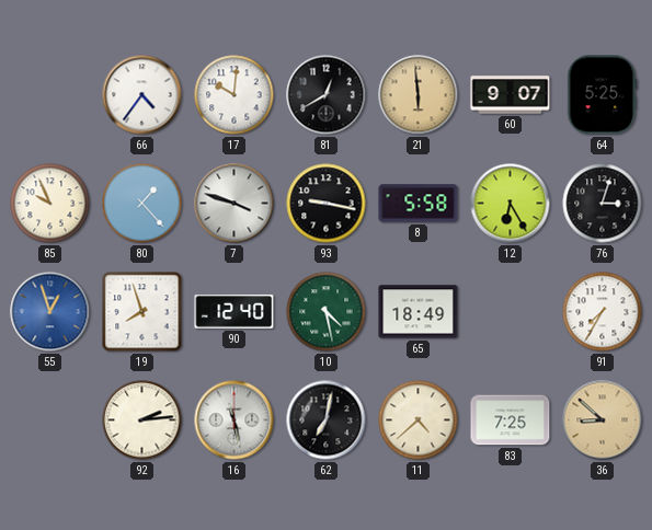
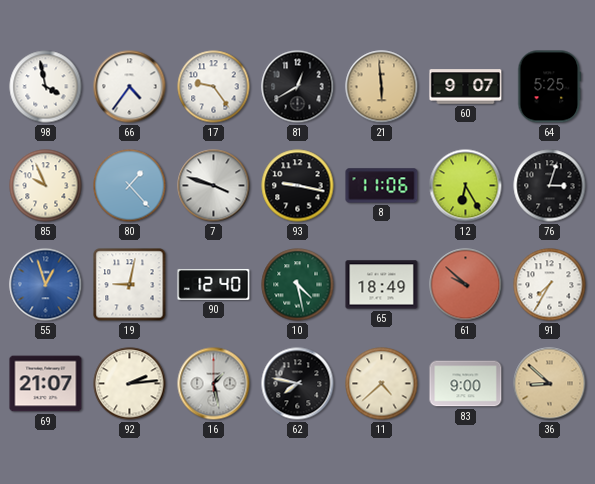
98: none -> 3:58 (46, 87)
17: 10:01 -> 9:24 (214, 87)
8: 5:58 -> 11:06 (382, 186)
19: 7:57 -> 9:02 (130, 285)
61: none -> 9:52 (466, 285)
69: none -> 21:07 (46, 384)
16: 11:28 -> 1:28 (214, 384)
62: 7:02 -> 7:47 (298, 384)
83: 7:25 -> 9:00 (466, 384)
